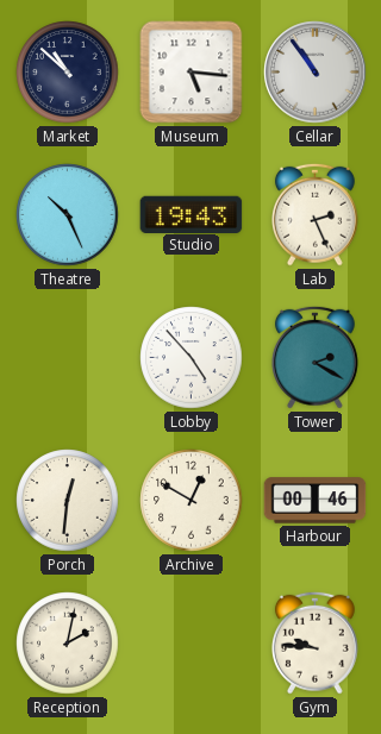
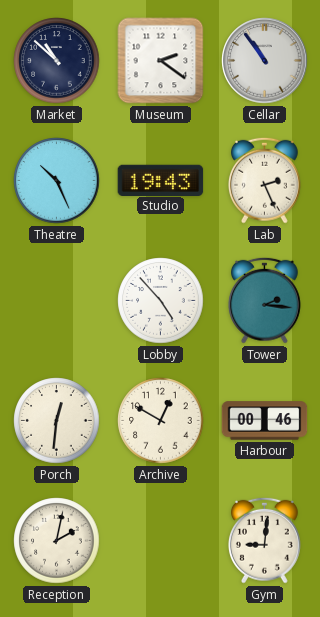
Museum: 5:16 -> 2:21 (161, 61)
Tower: 2:20 -> 2:16 (264, 300)
Gym: 9:46 -> 9:01 (264, 540)
